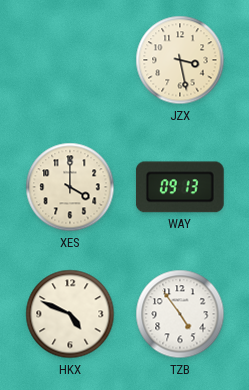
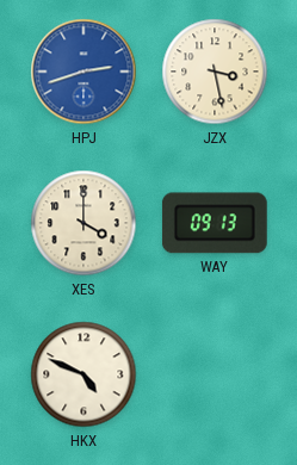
HPJ: none -> 2:42 (83, 72)
TZB: 4:54 -> none (180, 314)
